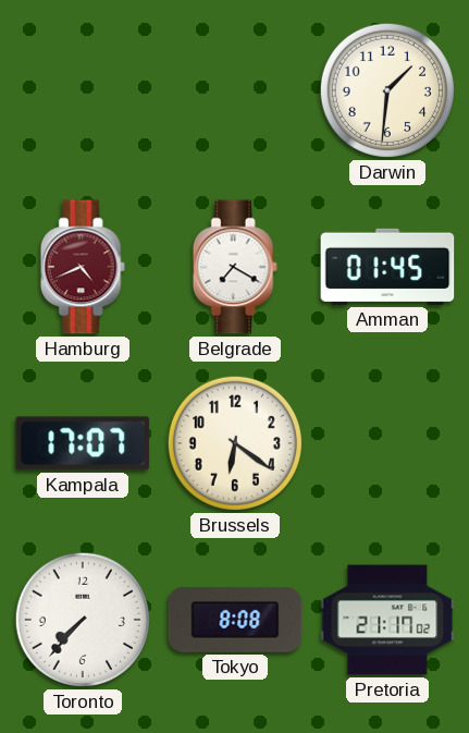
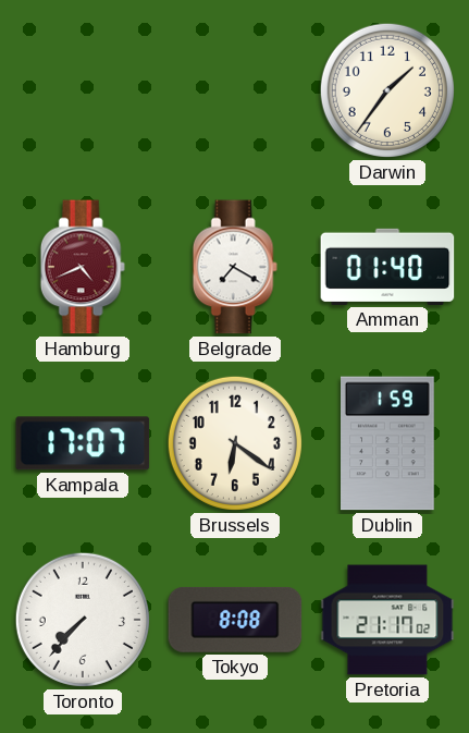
Darwin: 1:31 -> 1:36 (387, 90)
Amman: 01:45 -> 01:40 (387, 267)
Dublin: none -> 1:59 (388, 443)
